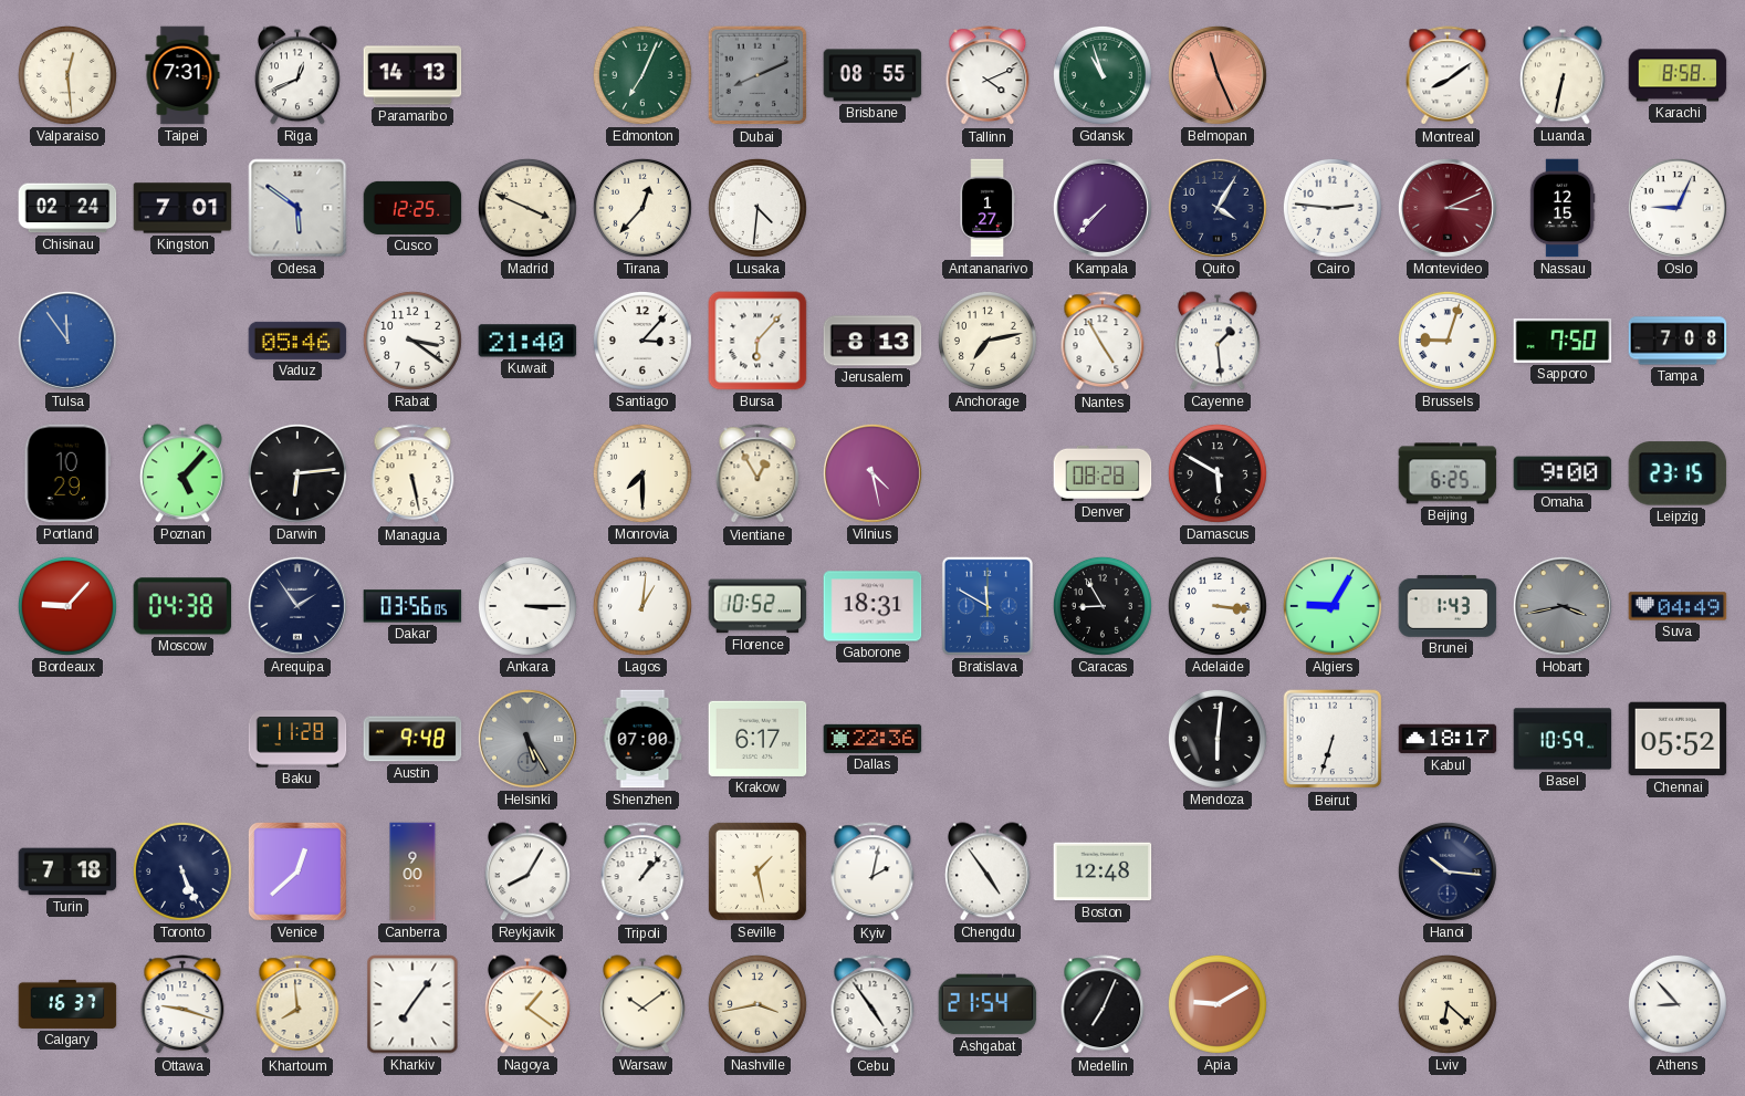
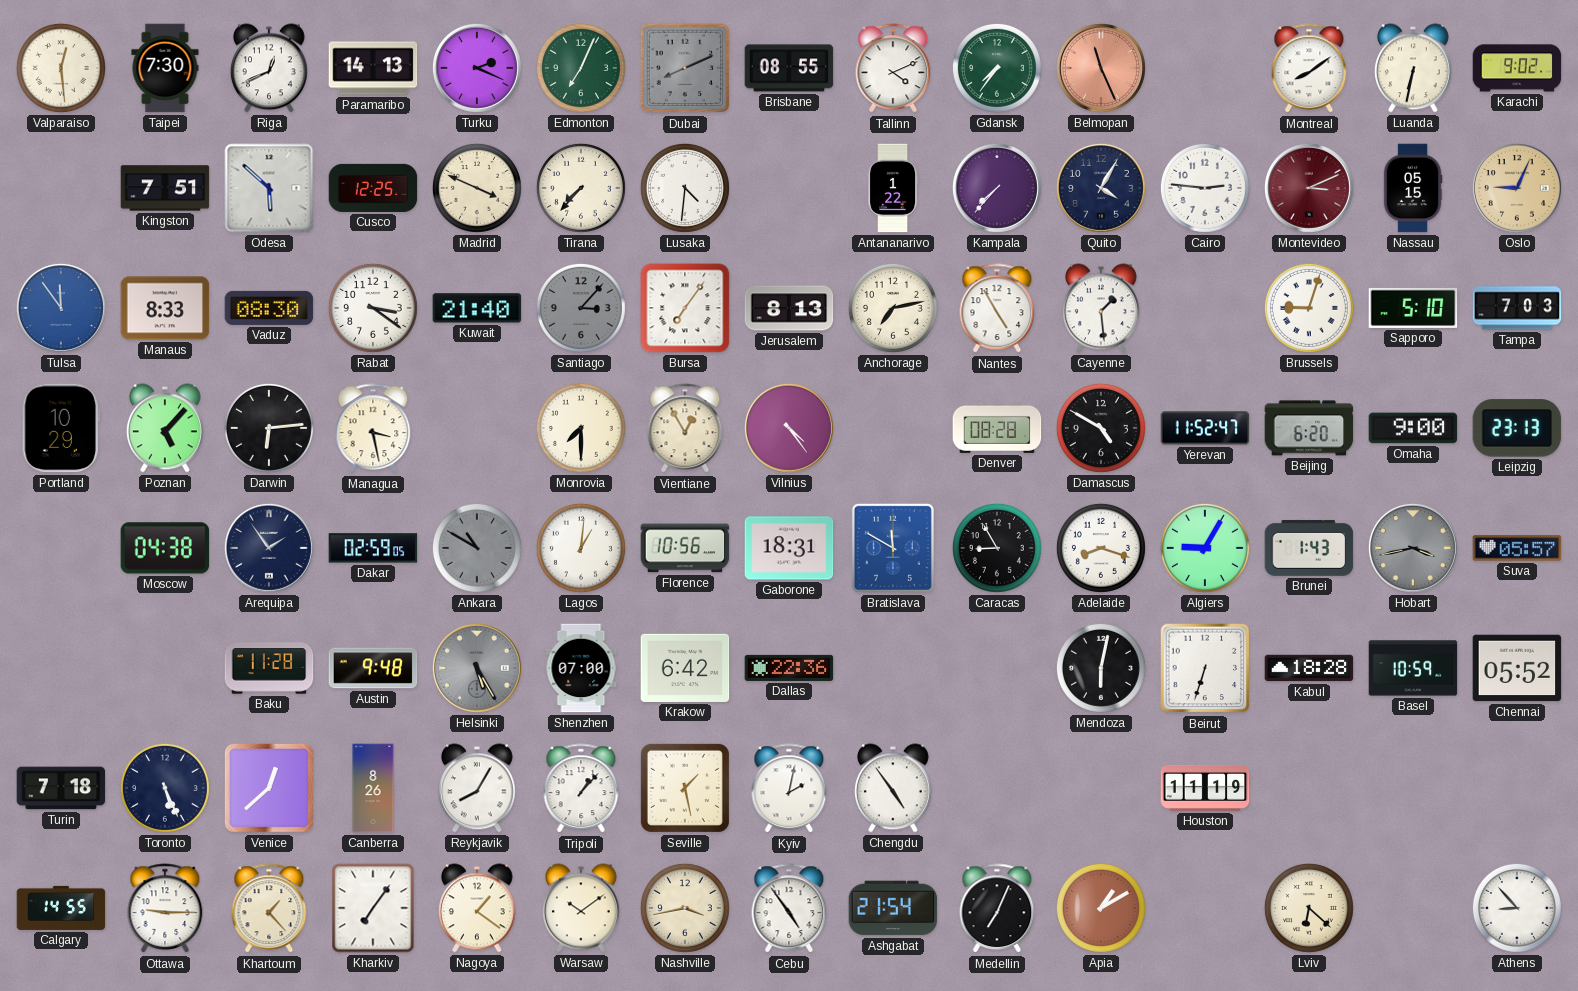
Taipei: 7:31 -> 7:30 (165, 68)
Turku: none -> 2:19 (477, 68)
Gdansk: 10:57 -> 7:36 (997, 68)
Karachi: 8:58 -> 9:02 (1517, 68)
Chisinau: 02:24 -> none (67, 208)
Kingston: 7:01 -> 7:51 (165, 188)
Odesa: 5:51 -> 5:52 (269, 188)
Tirana: 12:37 -> 7:37 (581, 188)
Antananarivo: 1:27 -> 1:22 (893, 188)
Nassau: 12:15 -> 05:15 (1413, 188)
Oslo dial: white -> champagne (1517, 188)
Manaus: none -> 8:33 (165, 308)
Vaduz: 05:46 -> 08:30 (269, 308)
Santiago dial: white -> grey (581, 308)
Bursa: 6:07 -> 7:06 (685, 308)
Sapporo: 7:50 -> 5:10 (1413, 308)
Tampa: 7:08 -> 7:03 (1517, 308)
Managua: 5:28 -> 3:28 (373, 429)
Vilnius: 4:28 -> 4:24 (789, 428)
Damascus: 5:50 -> 4:50 (1101, 428)
Yerevan: none -> 11:52 (1205, 428)
Beijing: 6:25 -> 6:20 (1309, 428)
Leipzig: 23:15 -> 23:13 (1517, 428)
Bordeaux: 9:07 -> none (67, 606)
Dakar: 03:56 -> 02:59 (373, 548)
Ankara: 3:15 -> 10:50 (477, 548)
Ankara dial: white -> grey (477, 548)
Florence: 10:52 -> 10:56 (685, 548)
Adelaide: 3:16 -> 8:18 (1101, 548)
Suva: 04:49 -> 05:57 (1517, 548)
Krakow: 6:17 -> 6:42 (685, 668)
Mendoza: 6:01 -> 6:02 (1101, 668)
Kabul: 18:17 -> 18:28 (1309, 668)
Canberra: 9:00 -> 8:26 (373, 788)
Boston: 12:48 -> none (1103, 871)
Houston: none -> 11:19 (1205, 788)
Hanoi: 10:16 -> none (1448, 871)
Calgary: 16:37 -> 14:55 (61, 908)
Ottawa: 9:18 -> 9:15 (165, 909)
Khartoum: 7:59 -> 1:23 (269, 909)
Apia: 9:10 -> 1:10 (1101, 908)
